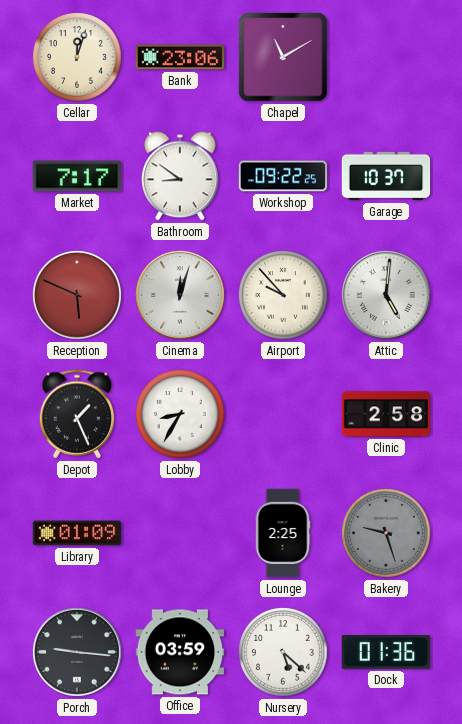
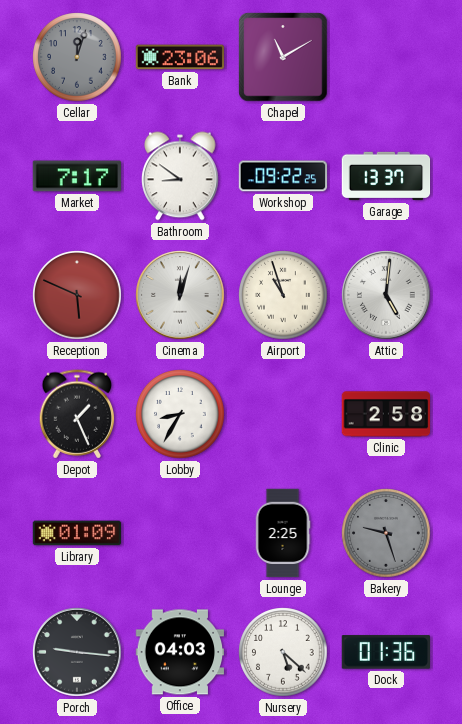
Cellar dial: cream -> grey (77, 57)
Garage: 10:37 -> 13:37 (386, 176)
Airport: 9:53 -> 10:57 (283, 295)
Office: 03:59 -> 04:03 (180, 652)
